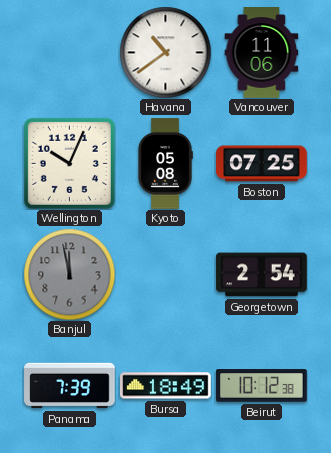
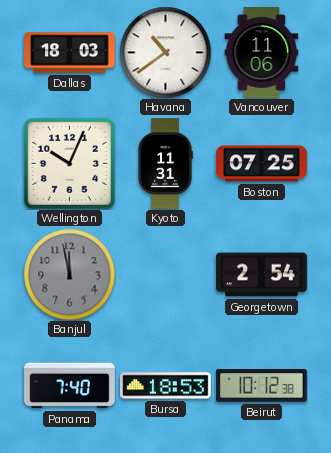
Dallas: none -> 18:03 (70, 53)
Kyoto: 05:08 -> 11:31 (165, 164)
Panama: 7:39 -> 7:40 (70, 386)
Bursa: 18:49 -> 18:53 (166, 386)
